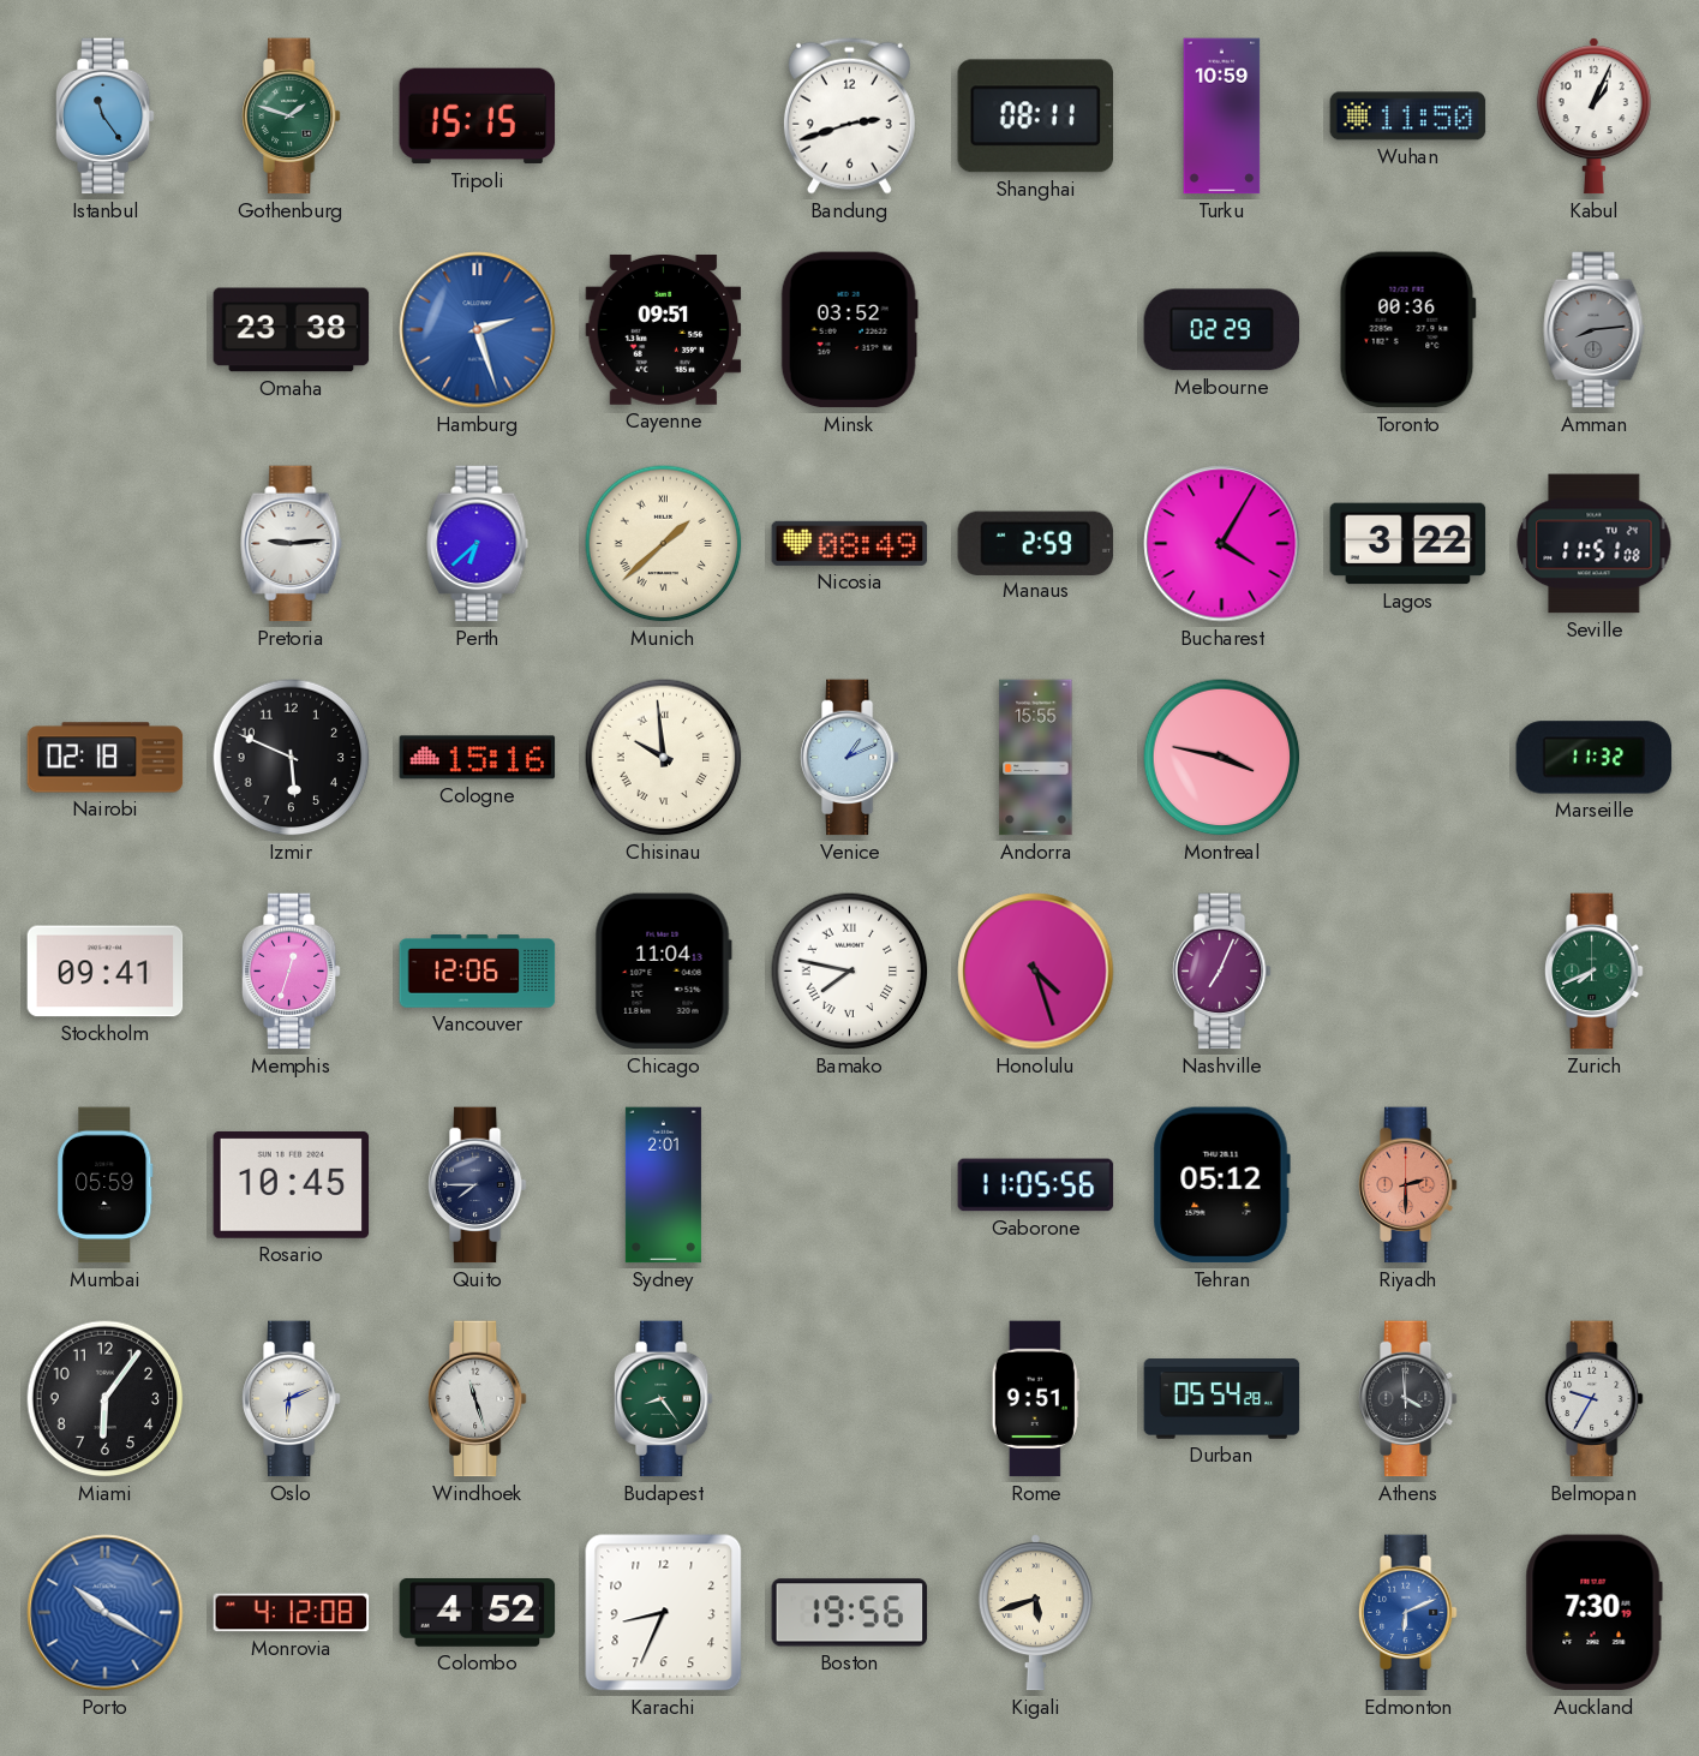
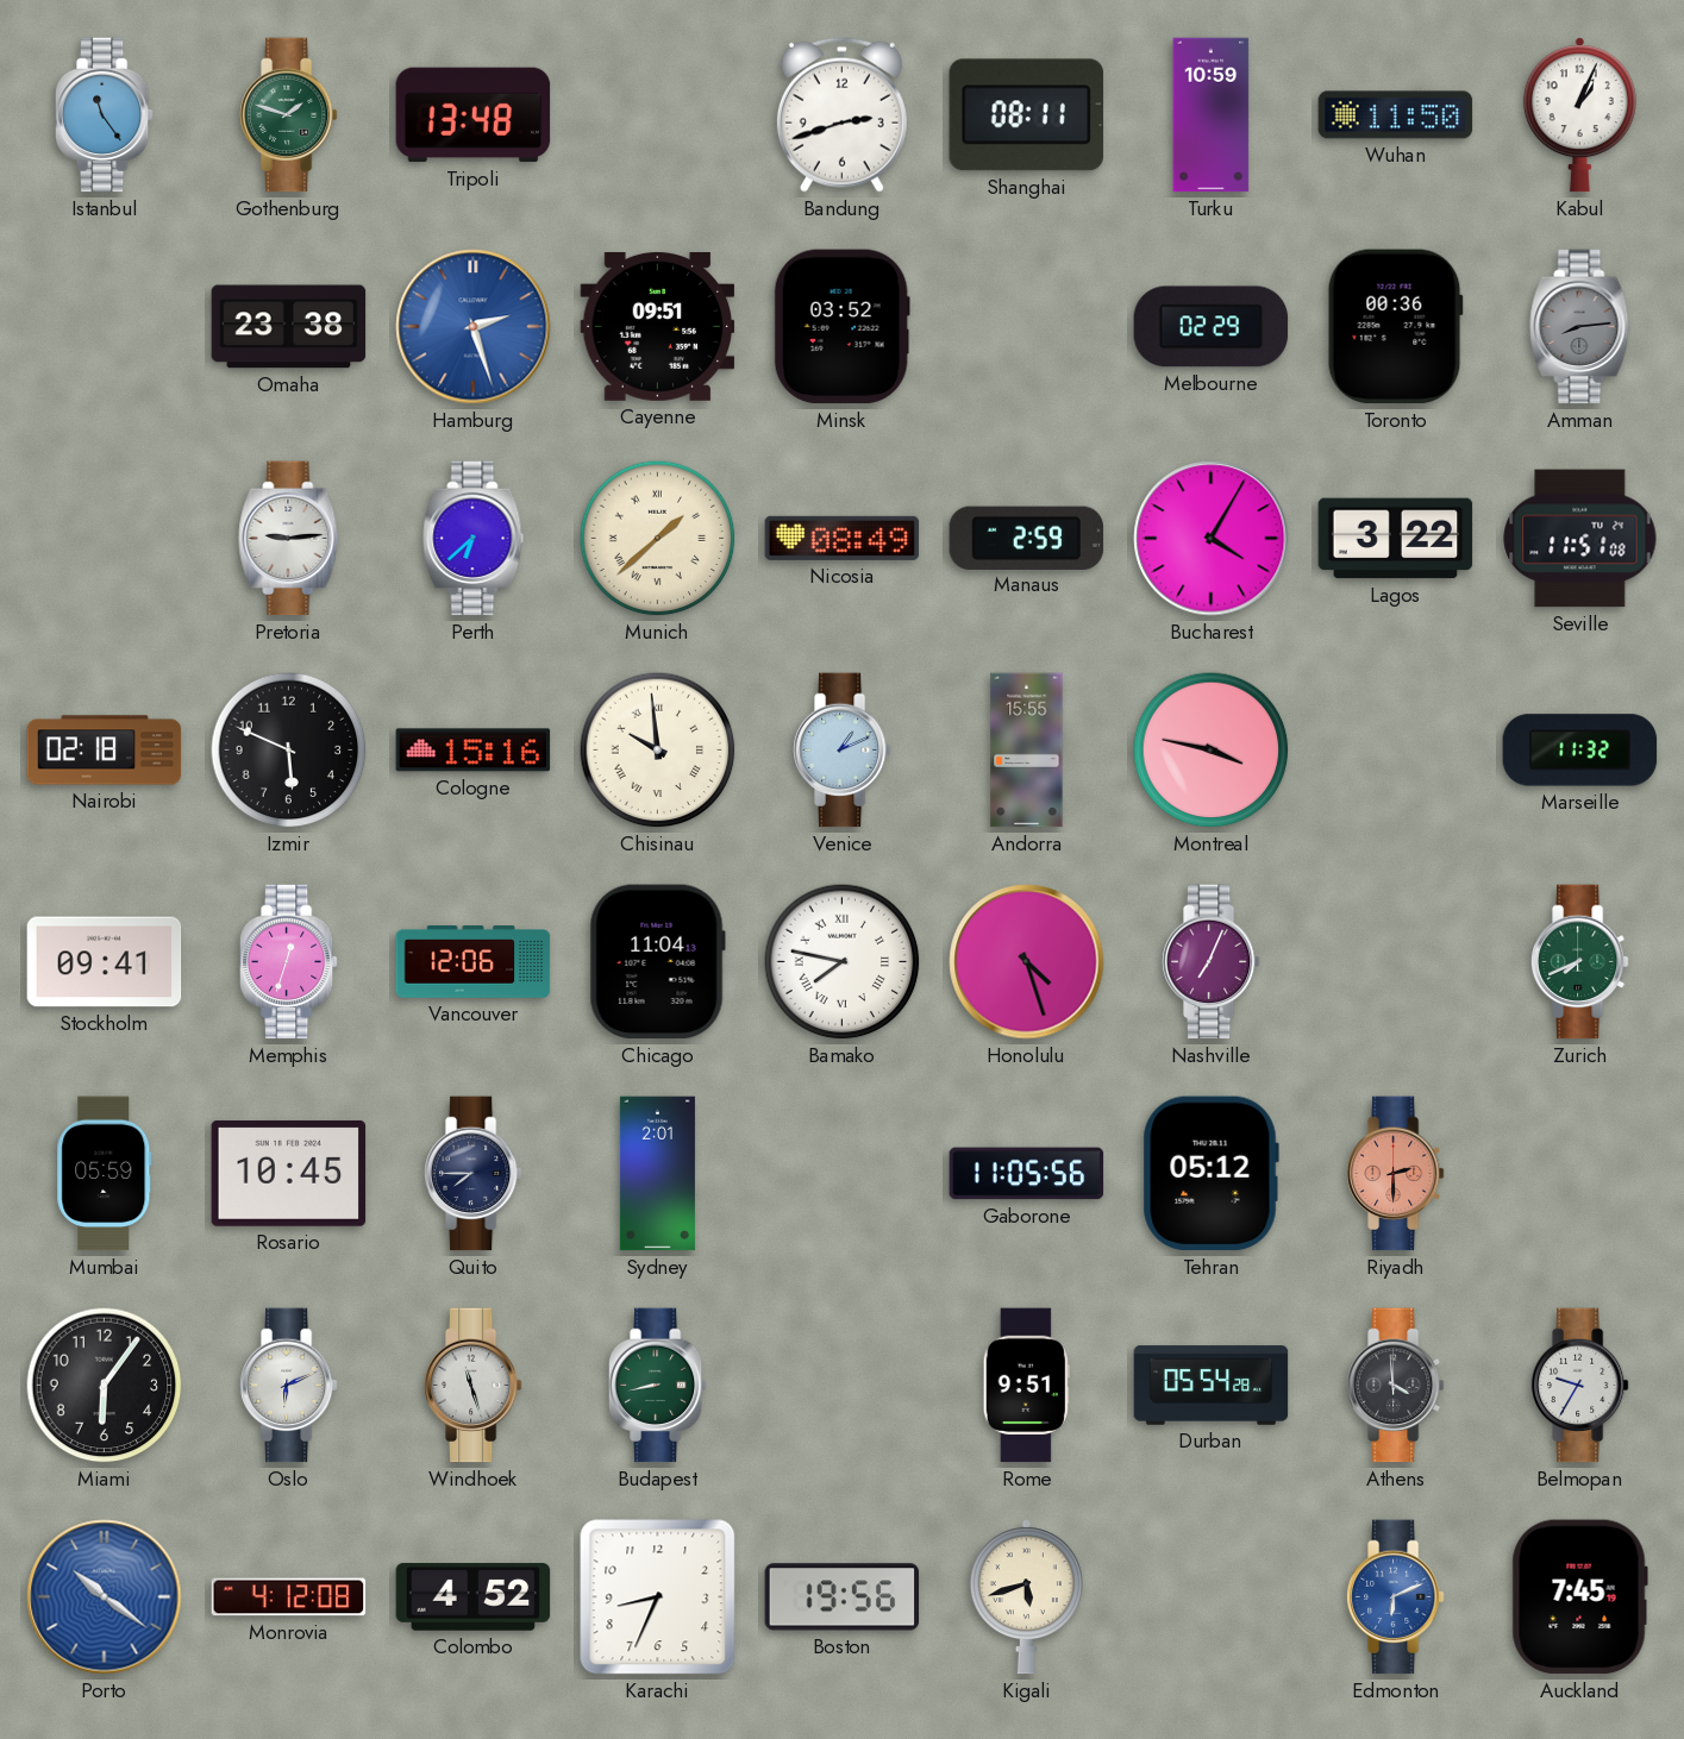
Tripoli: 15:15 -> 13:48 (474, 115)
Budapest: 8:24 -> 8:43 (657, 1386)
Porto: 10:20 -> 10:21 (105, 1597)
Auckland: 7:30 -> 7:45 (1579, 1597)
